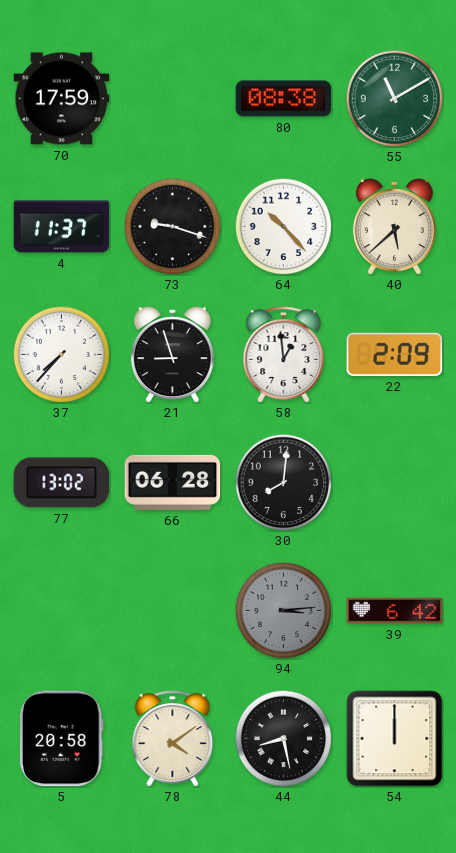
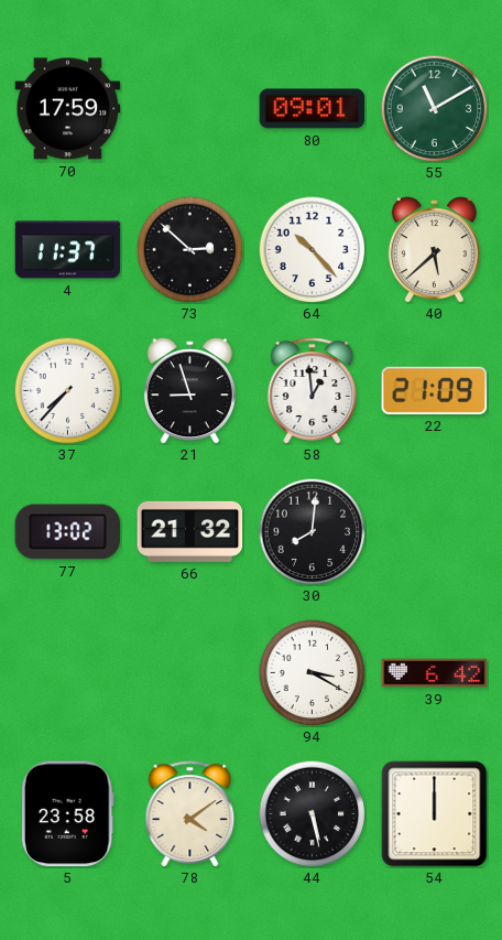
80: 08:38 -> 09:01 (313, 109)
73: 9:18 -> 2:52 (189, 249)
22: 2:09 -> 21:09 (435, 390)
66: 06:28 -> 21:32 (190, 531)
94: 3:14 -> 3:20 (312, 672)
94 dial: grey -> white (312, 672)
5: 20:58 -> 23:58 (67, 814)
44: 8:28 -> 5:28 (312, 813)
